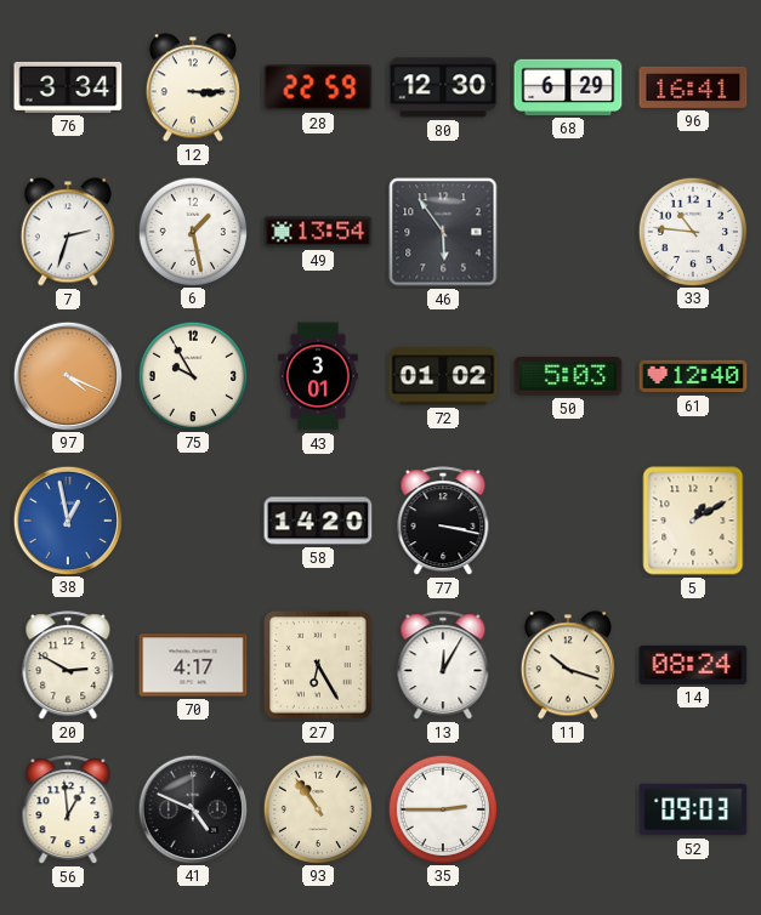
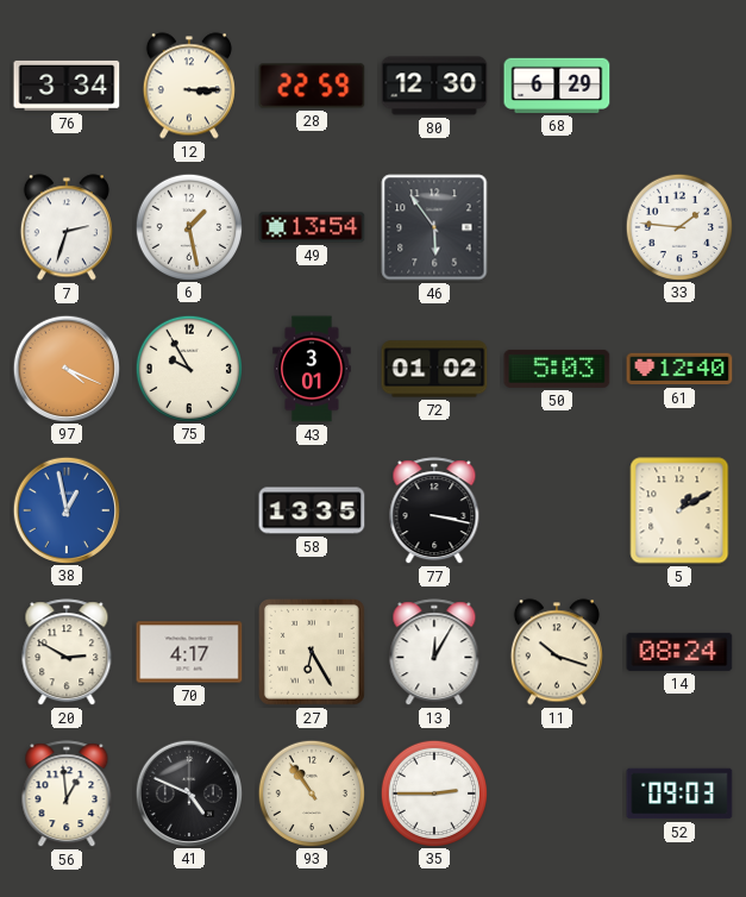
96: 16:41 -> none (693, 87)
33: 10:46 -> 1:46 (678, 226)
58: 14:20 -> 13:35 (312, 510)
